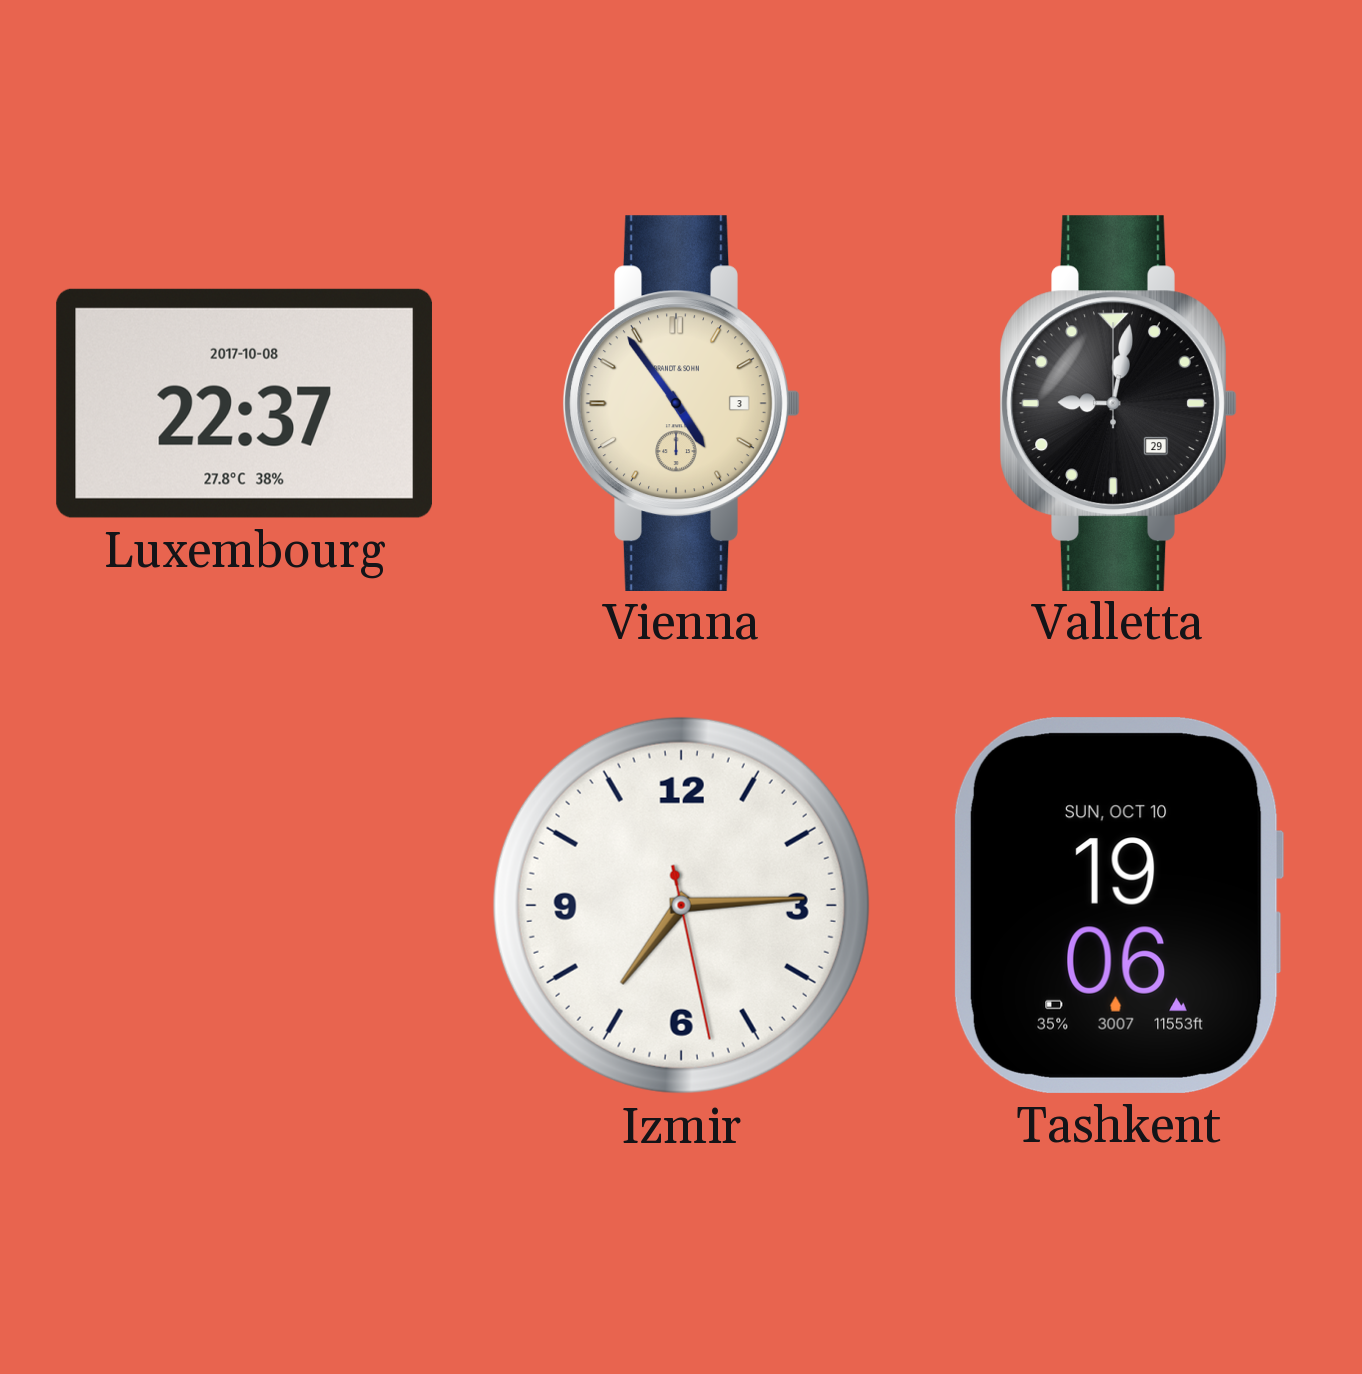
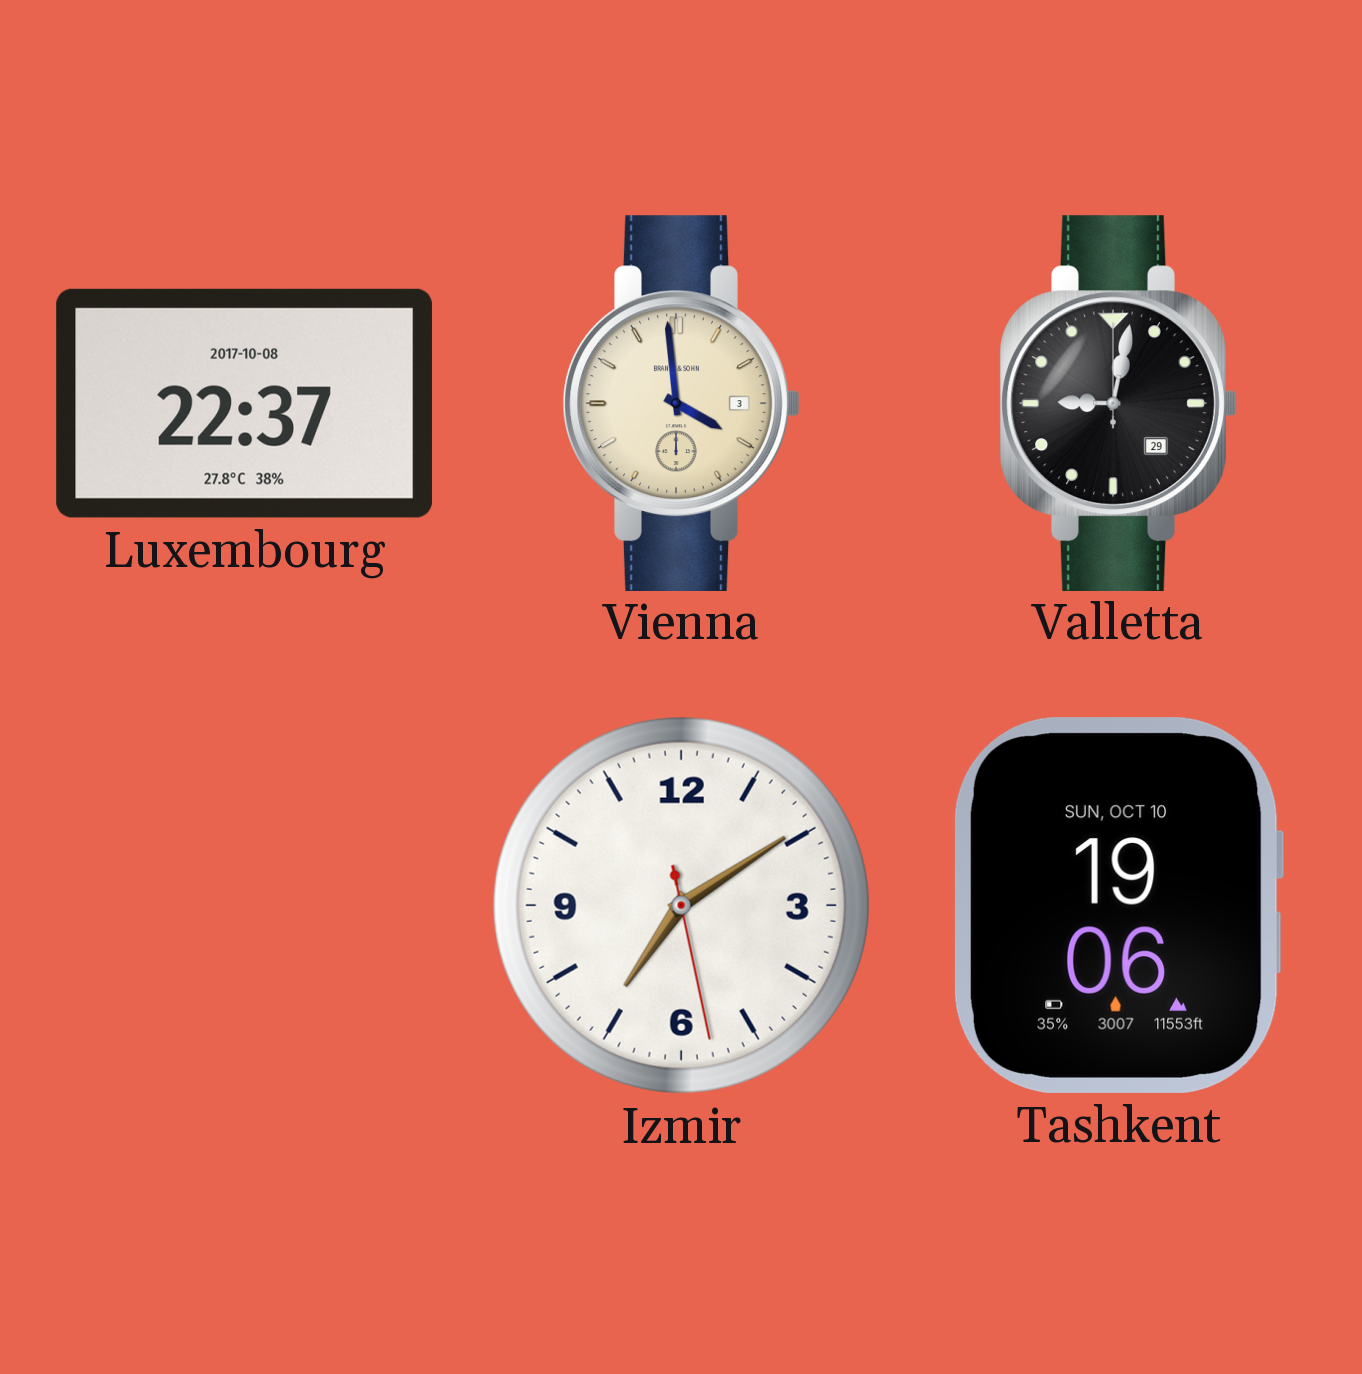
Vienna: 4:54 -> 3:59 (681, 403)
Izmir: 7:14 -> 7:09 (681, 905)
